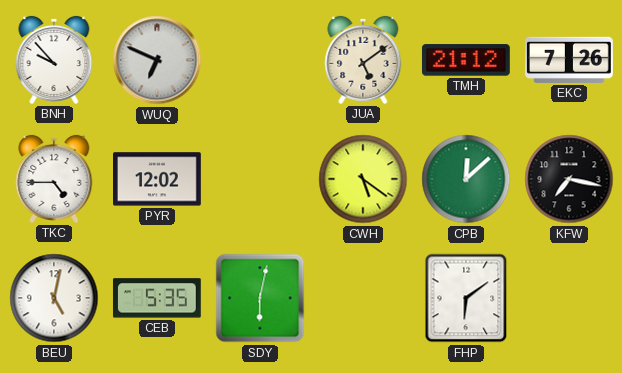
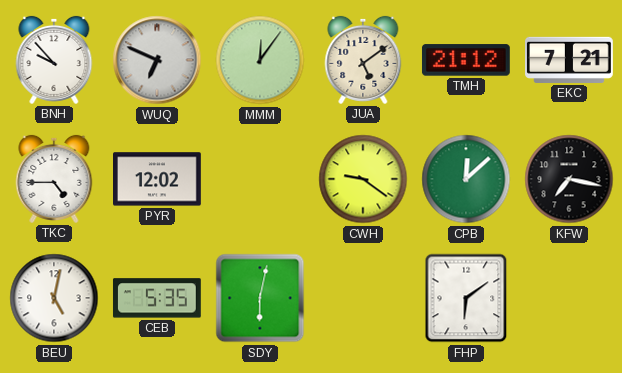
MMM: none -> 12:06 (260, 60)
EKC: 7:26 -> 7:21 (570, 60)
CWH: 5:21 -> 9:21 (363, 179)
